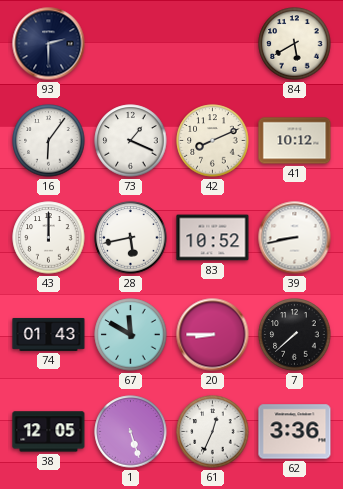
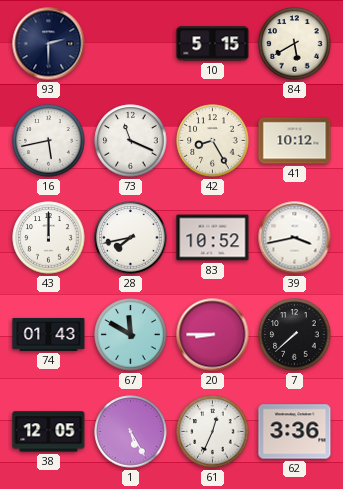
10: none -> 5:15 (213, 44)
16: 6:06 -> 5:43 (49, 141)
73: 1:19 -> 11:19 (131, 141)
42: 8:11 -> 8:25 (213, 141)
28: 5:43 -> 7:43 (131, 238)
39: 8:43 -> 3:43 (295, 238)
1: 5:27 -> 5:25 (131, 432)
